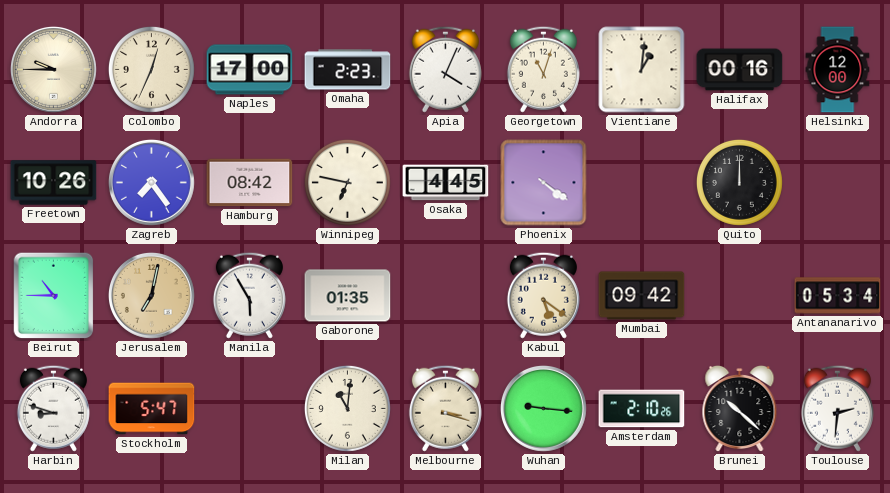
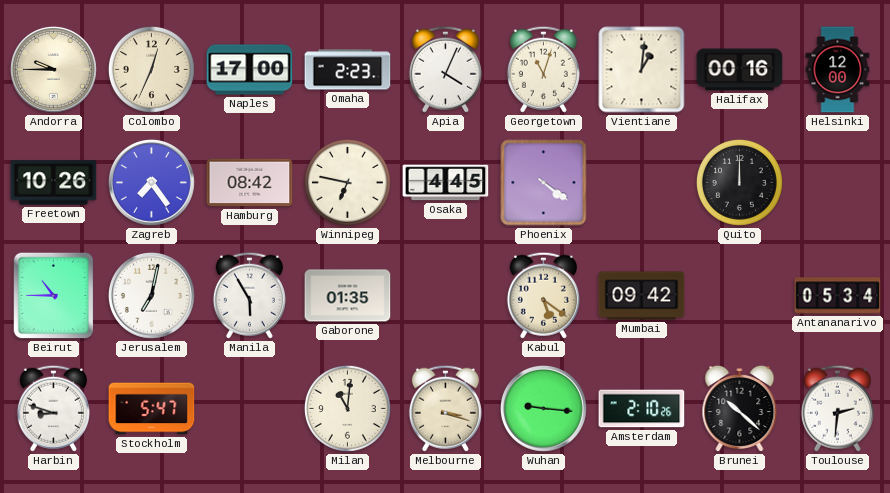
Jerusalem dial: champagne -> white (151, 295)
